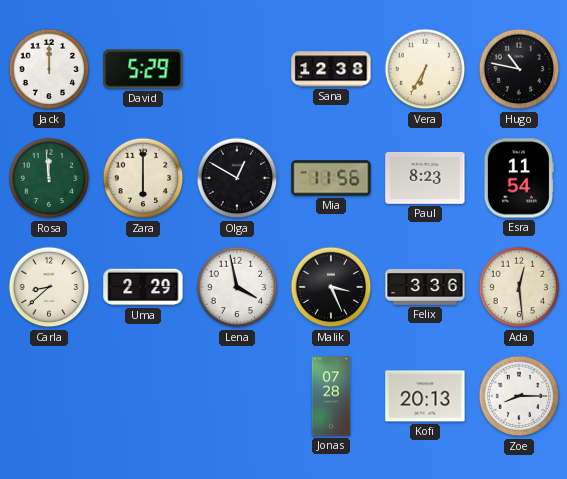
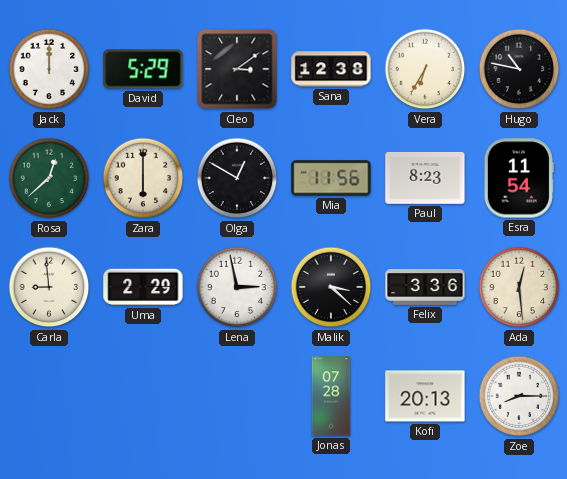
Cleo: none -> 3:09 (237, 69)
Rosa: 11:59 -> 12:38 (49, 178)
Carla: 8:38 -> 8:59 (49, 287)
Lena: 3:58 -> 2:58 (237, 287)
Malik: 3:26 -> 3:22 (331, 287)
